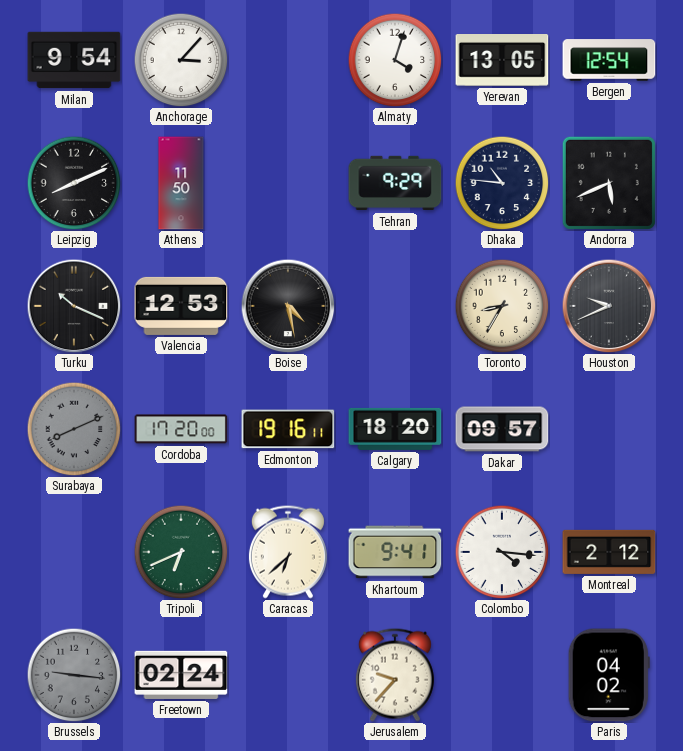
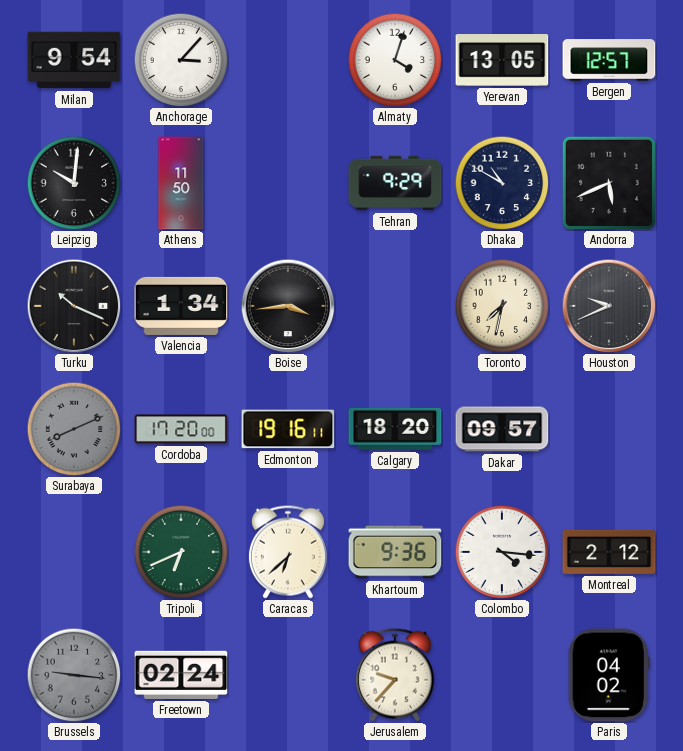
Bergen: 12:54 -> 12:57 (609, 60)
Leipzig: 8:11 -> 10:01 (74, 183)
Dhaka: 10:46 -> 10:50 (502, 183)
Valencia: 12:53 -> 1:34 (181, 306)
Boise: 4:28 -> 3:44 (288, 306)
Toronto: 8:35 -> 7:32 (502, 306)
Khartoum: 9:41 -> 9:36 (395, 552)
